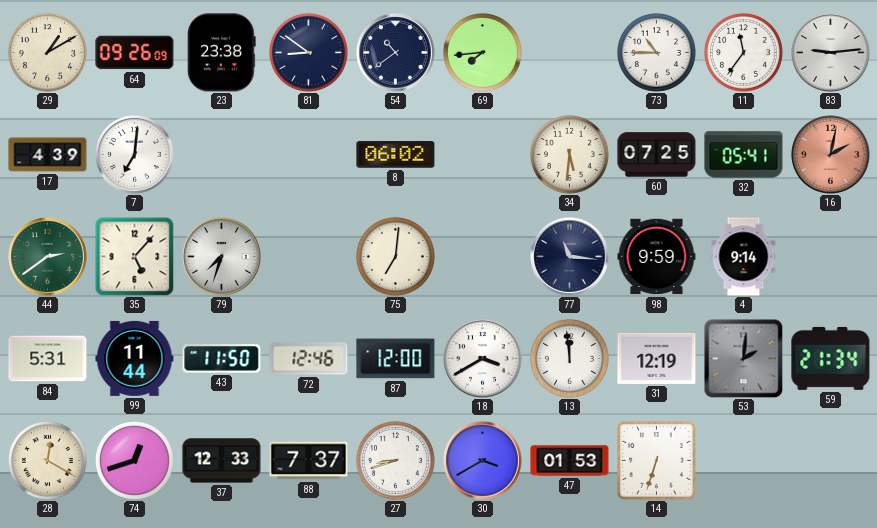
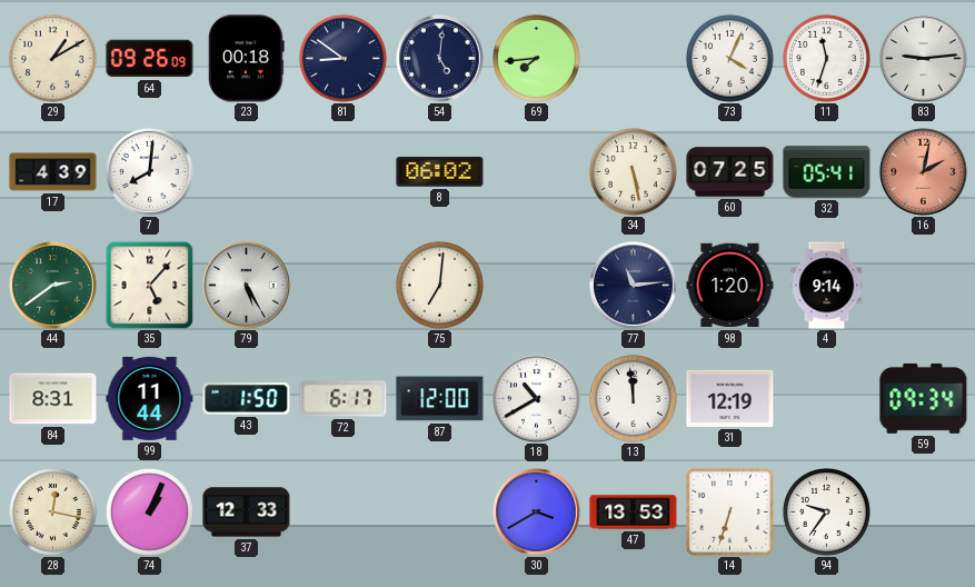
23: 23:38 -> 00:18 (247, 59)
54: 10:39 -> 5:01 (440, 59)
73: 10:45 -> 4:04 (729, 58)
11: 11:36 -> 11:33 (826, 58)
7: 7:01 -> 8:01 (150, 172)
34: 5:31 -> 5:28 (633, 171)
79: 7:33 -> 5:25 (247, 286)
77: 11:16 -> 11:14 (634, 286)
98: 9:59 -> 1:20 (730, 286)
84: 5:31 -> 8:31 (53, 399)
43: 11:50 -> 1:50 (247, 399)
72: 12:46 -> 6:17 (344, 399)
18: 3:40 -> 10:40 (537, 399)
53: 2:01 -> none (743, 358)
59: 21:34 -> 09:34 (924, 398)
28: 12:20 -> 12:17 (52, 511)
74: 12:42 -> 1:04 (149, 511)
88: 7:37 -> none (309, 461)
27: 8:42 -> none (395, 460)
47: 01:53 -> 13:53 (634, 513)
94: none -> 9:36 (826, 511)
